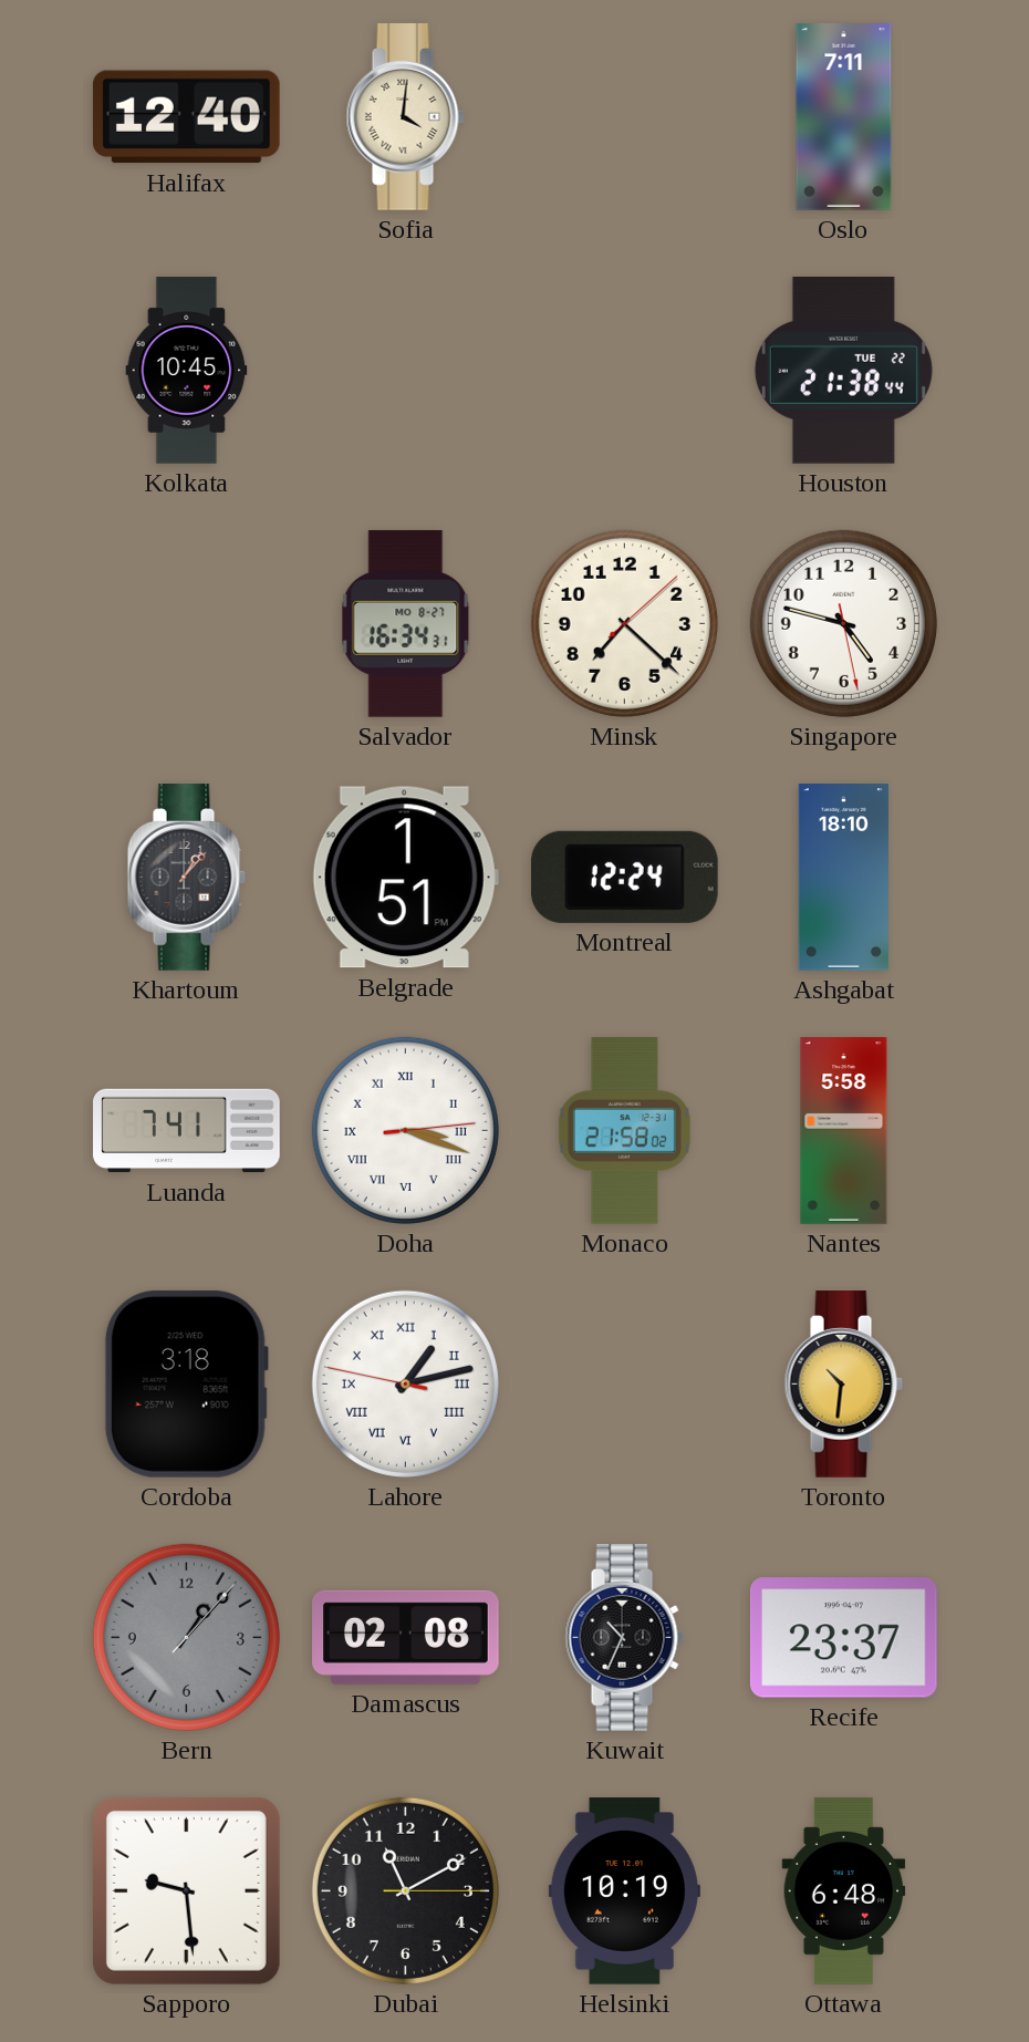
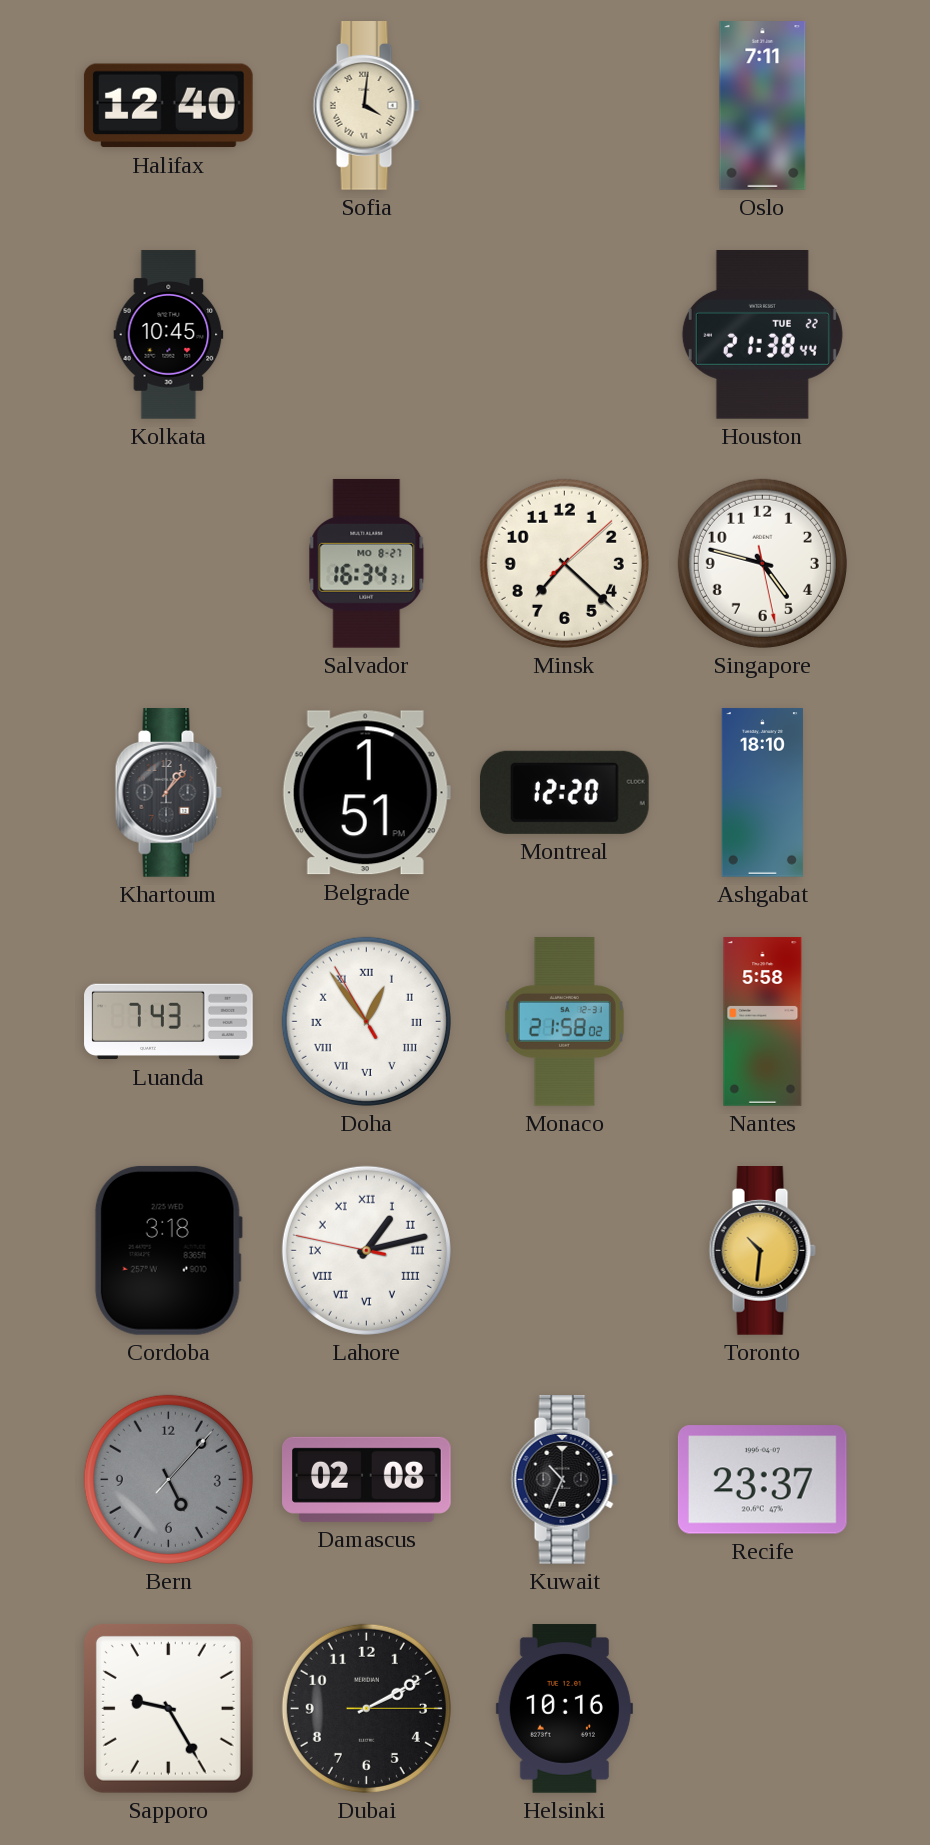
Montreal: 12:24 -> 12:20 (564, 792)
Luanda: 7:41 -> 7:43 (169, 1022)
Doha: 3:18 -> 12:53 (366, 1021)
Bern: 1:07 -> 5:07 (168, 1479)
Sapporo: 9:29 -> 9:25 (168, 1708)
Dubai: 11:10 -> 2:10 (366, 1708)
Helsinki: 10:19 -> 10:16 (564, 1709)
Ottawa: 6:48 -> none (844, 1891)
